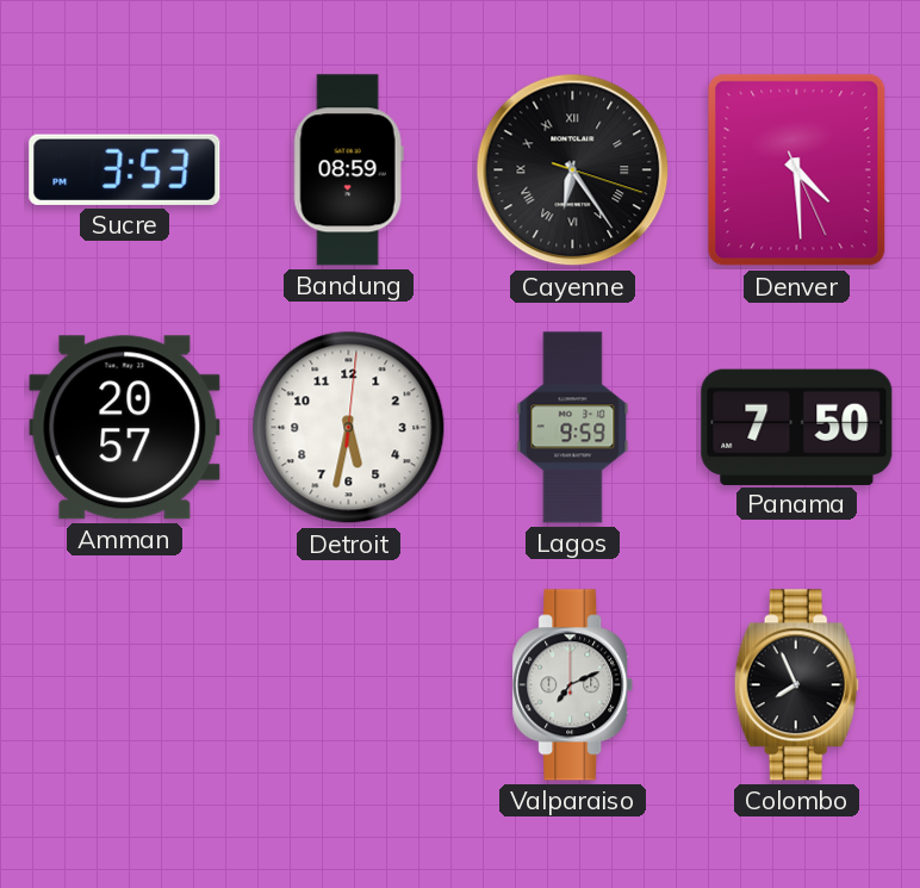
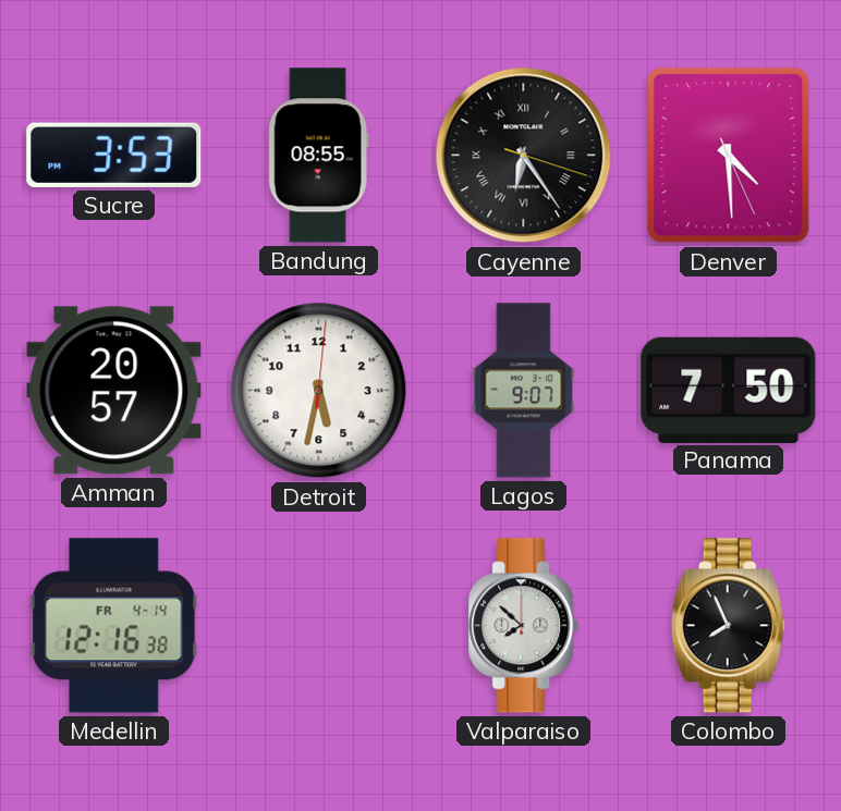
Bandung: 08:59 -> 08:55 (318, 156)
Lagos: 9:59 -> 9:07 (524, 391)
Medellin: none -> 12:16 (114, 626)
Valparaiso: 7:11 -> 7:52 (524, 626)
